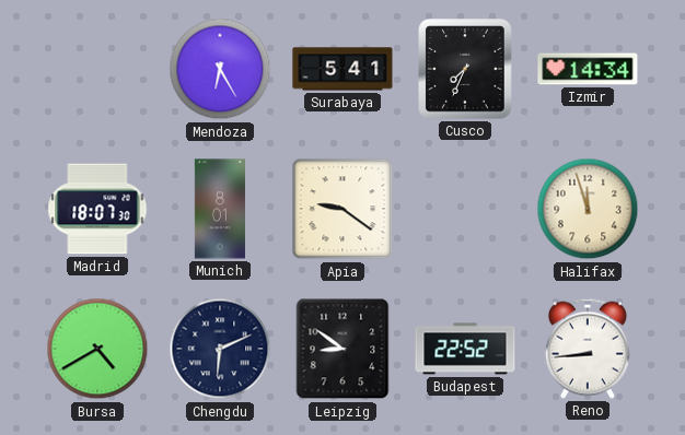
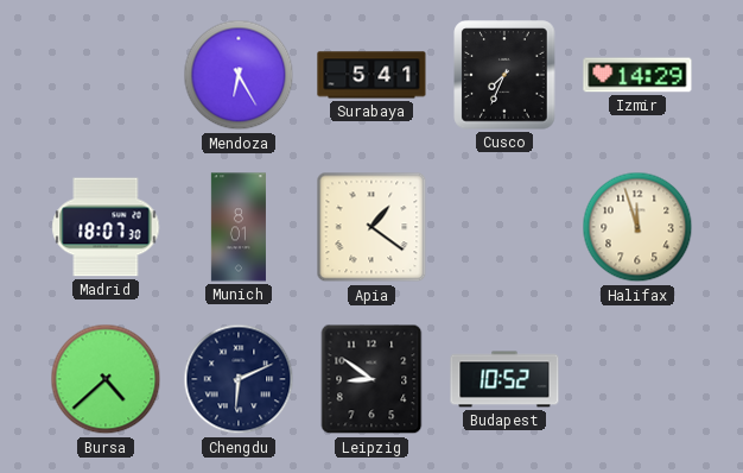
Izmir: 14:34 -> 14:29 (637, 75)
Apia: 9:21 -> 1:21 (371, 227)
Bursa: 4:40 -> 4:38 (106, 379)
Budapest: 22:52 -> 10:52 (504, 379)
Reno: 8:44 -> none (588, 349)
